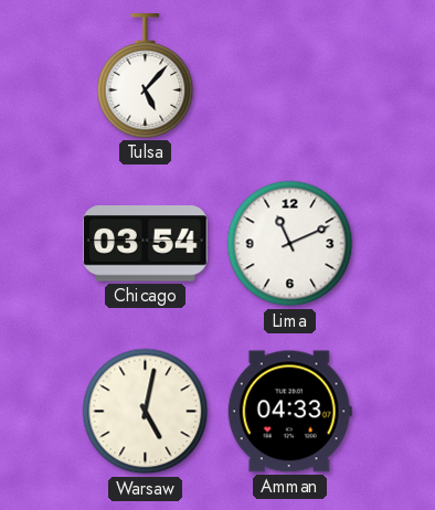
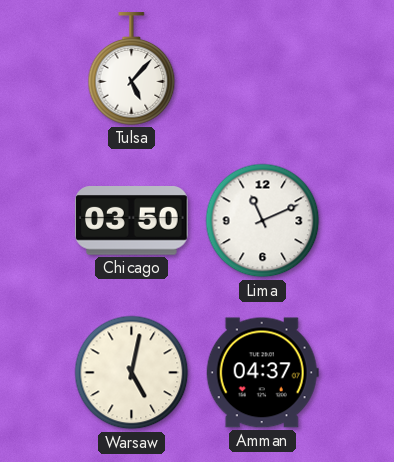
Chicago: 03:54 -> 03:50 (132, 221)
Amman: 04:33 -> 04:37 (262, 373)
